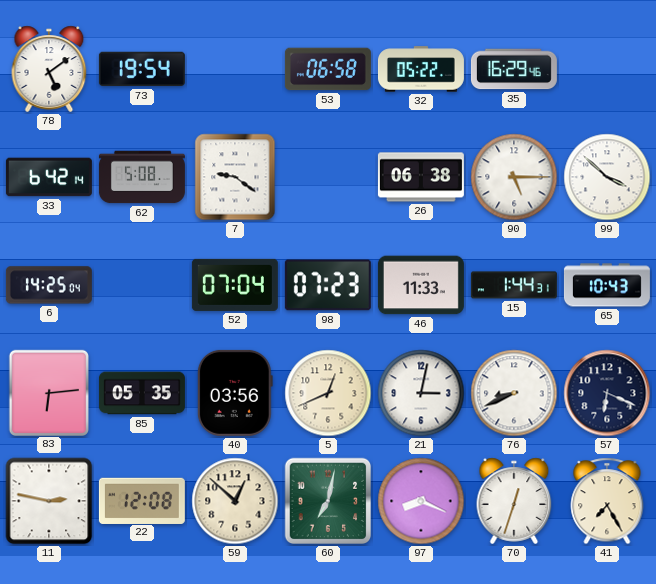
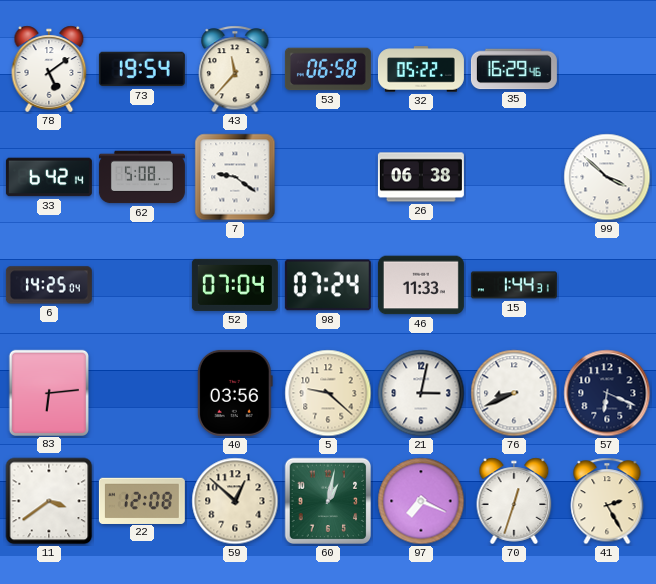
43: none -> 11:37 (235, 69)
90: 5:15 -> none (514, 177)
98: 07:23 -> 07:24 (328, 285)
65: 10:43 -> none (607, 285)
85: 05:35 -> none (142, 393)
5: 12:41 -> 9:22 (328, 393)
11: 2:47 -> 3:39 (49, 501)
60: 7:02 -> 1:02 (328, 501)
97: 8:19 -> 7:19 (421, 501)
41: 7:25 -> 2:25 (607, 501)
